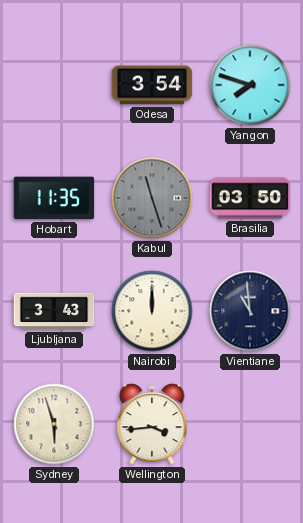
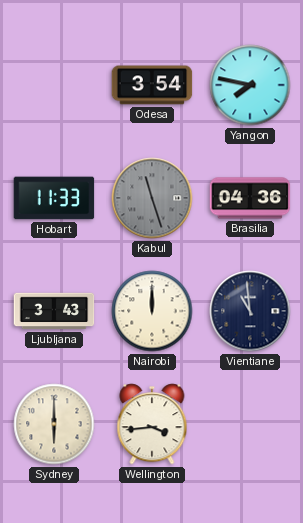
Yangon: 7:48 -> 7:47 (250, 85)
Hobart: 11:35 -> 11:33 (54, 198)
Brasilia: 03:50 -> 04:36 (250, 198)
Sydney: 5:57 -> 6:00 (54, 424)
